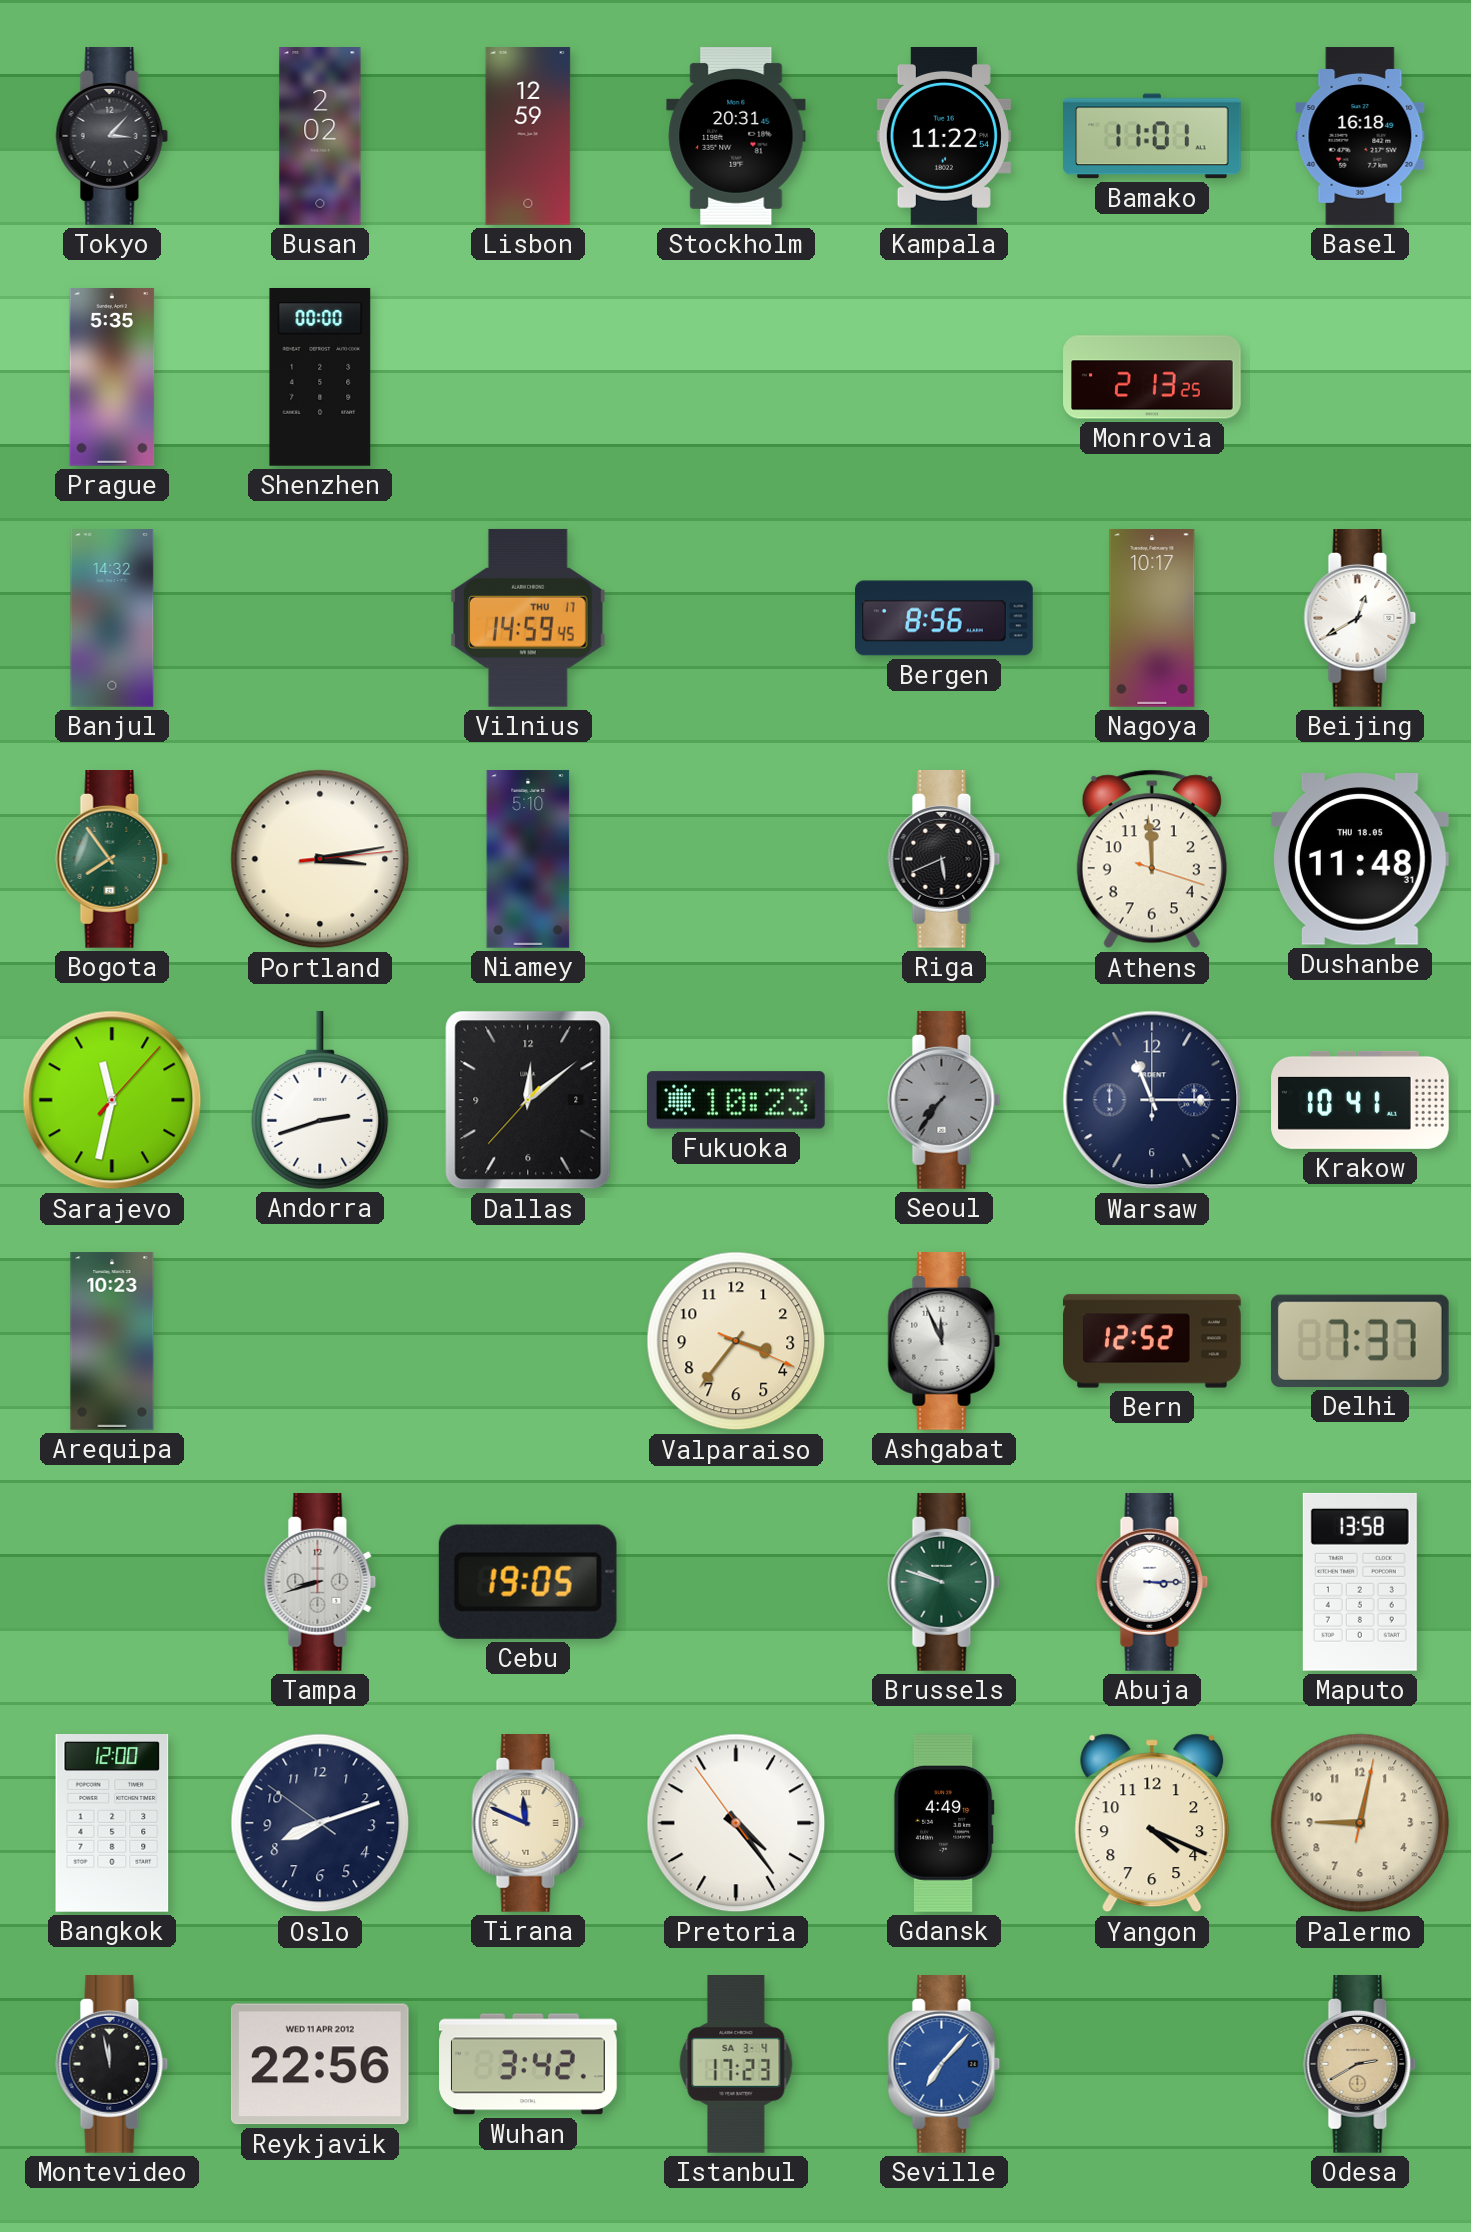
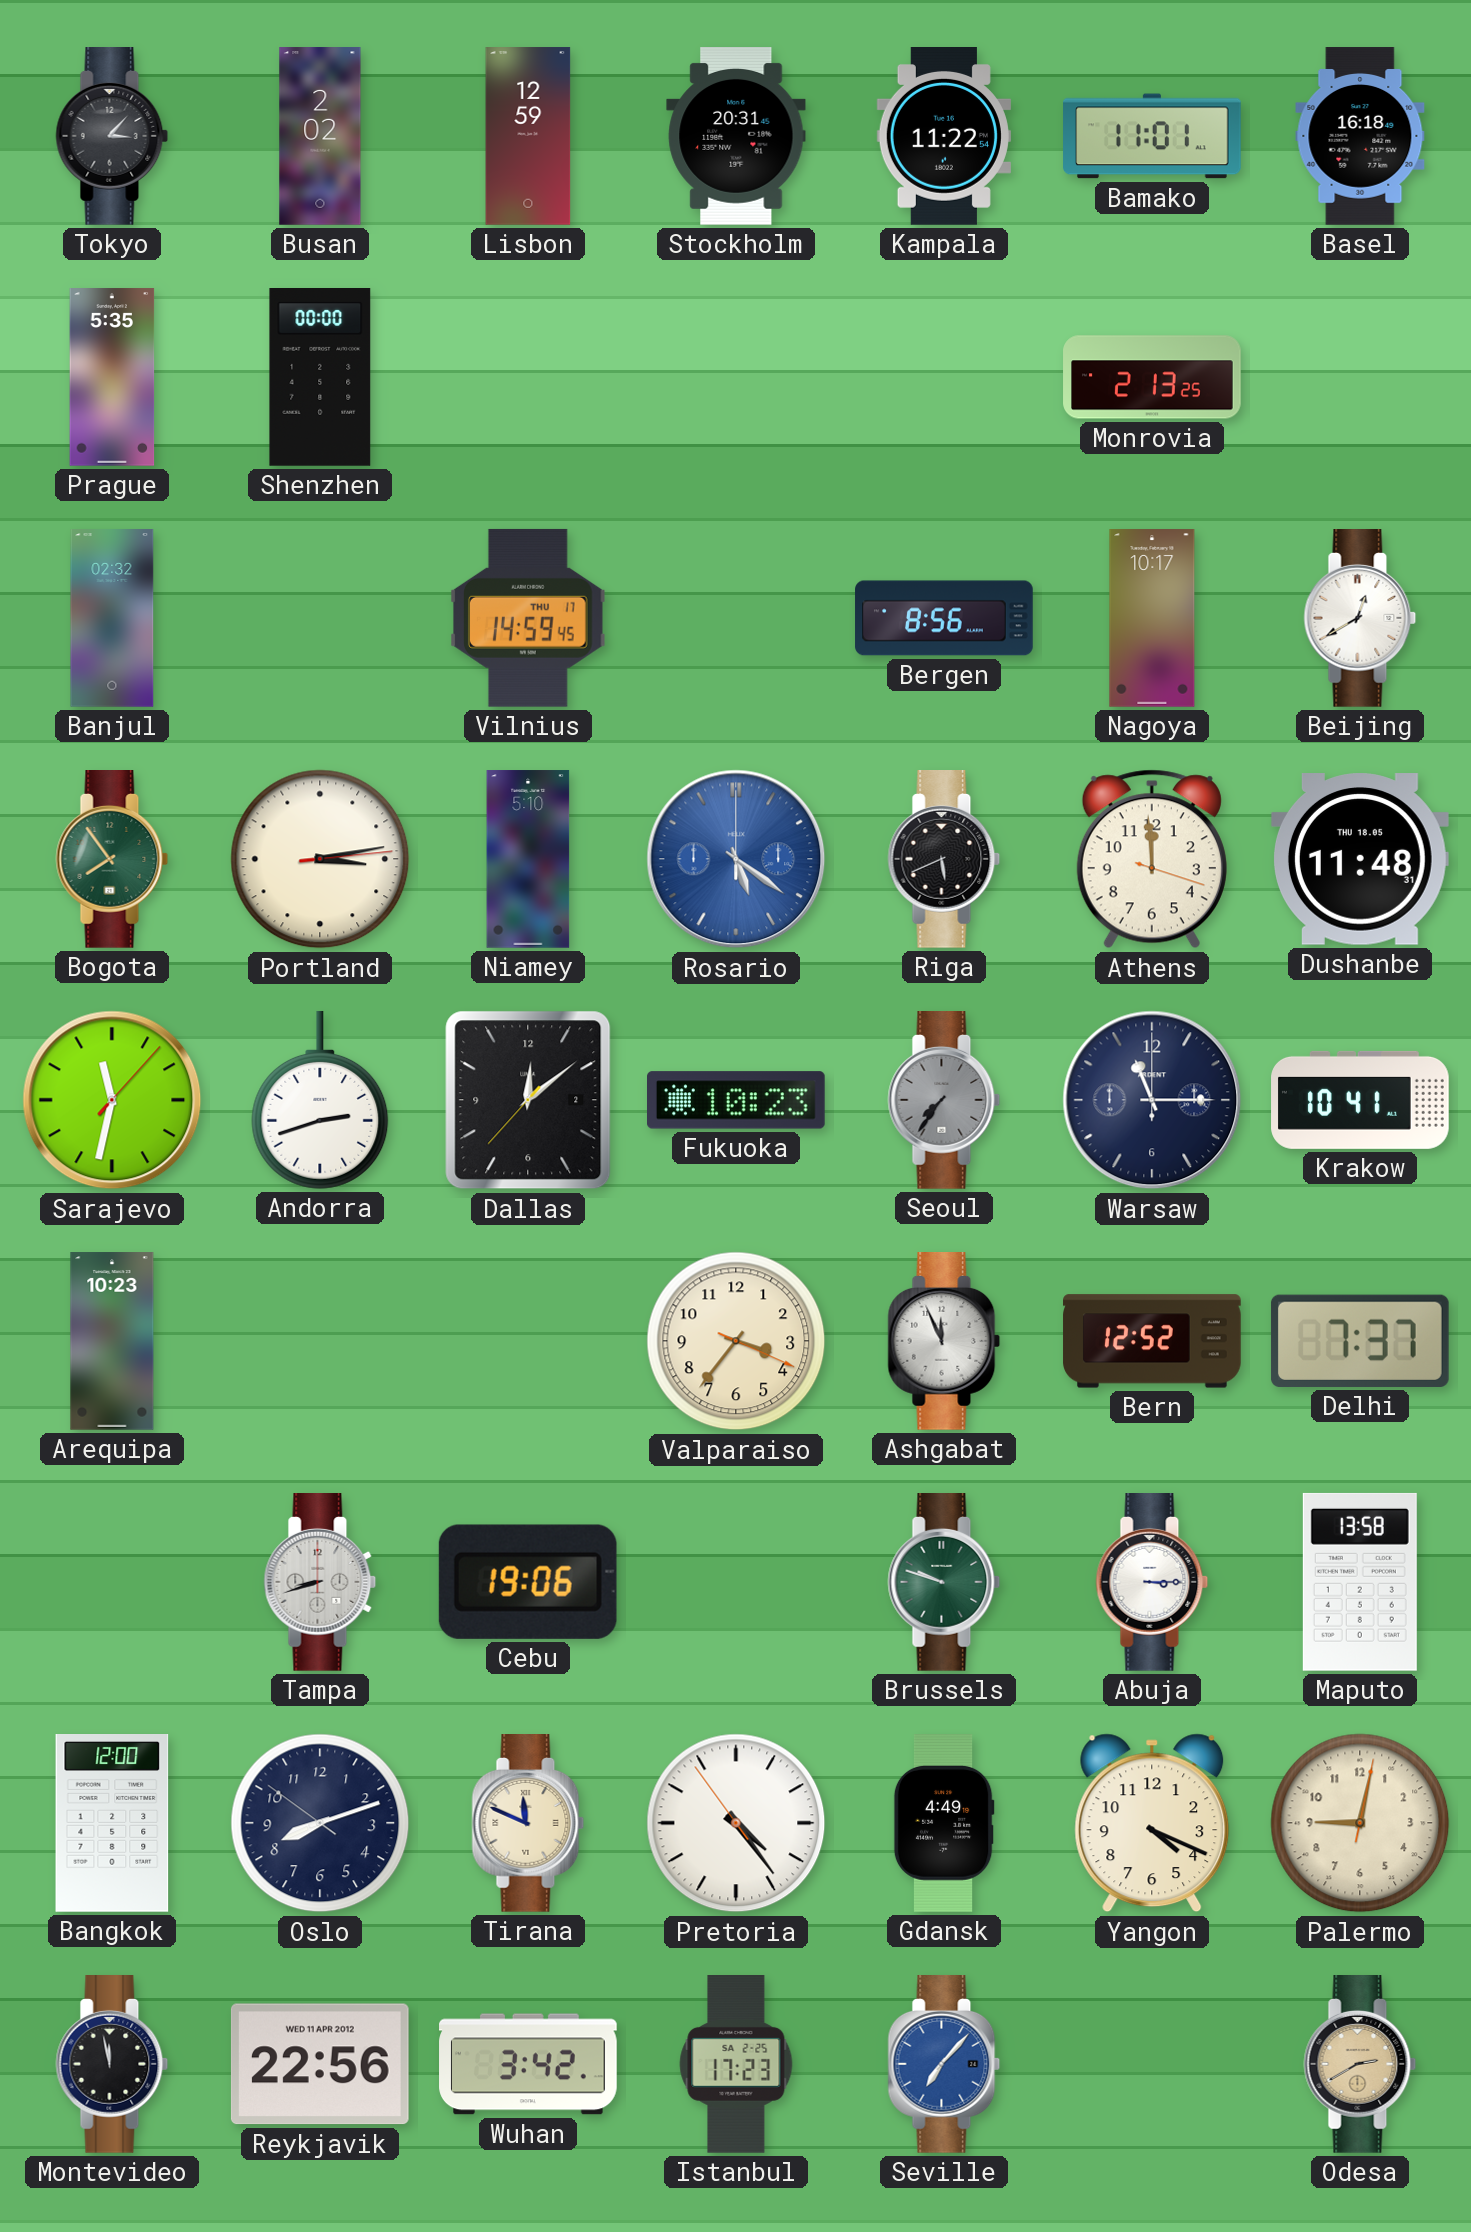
Banjul: 14:32 -> 02:32 (112, 618)
Rosario: none -> 5:21 (736, 859)
Cebu: 19:05 -> 19:06 (528, 1582)
Istanbul date: SA 3-4 -> SA 2-25 (736, 2065)
